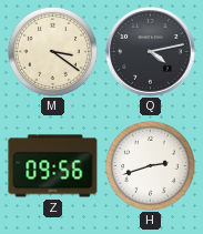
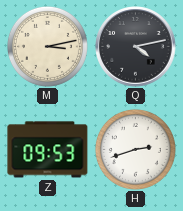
M: 3:21 -> 3:13 (47, 46)
Z: 09:56 -> 09:53 (48, 150)
